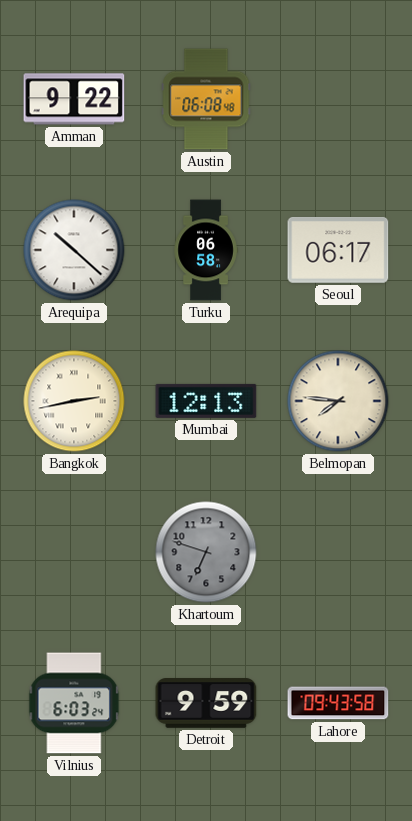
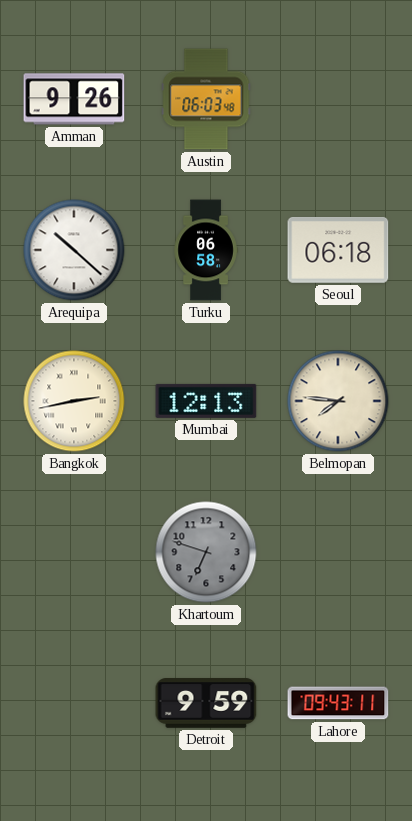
Amman: 9:22 -> 9:26 (74, 99)
Austin: 06:08 -> 06:03 (206, 99)
Seoul: 06:17 -> 06:18 (338, 250)
Vilnius: 6:03 -> none (74, 703)
Lahore: 09:43:58 -> 09:43:11 (338, 703)
